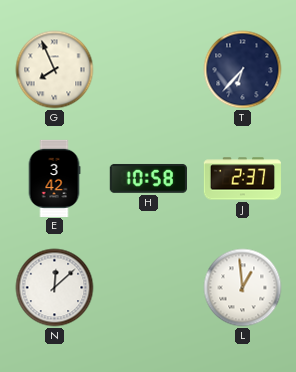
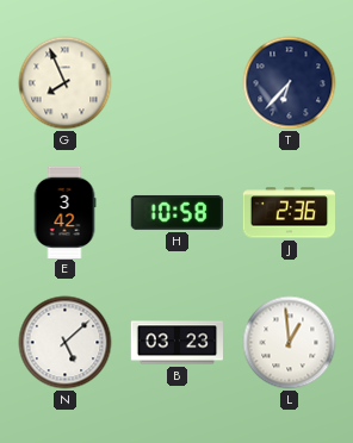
J: 2:37 -> 2:36 (289, 213)
N: 12:08 -> 5:08 (66, 343)
B: none -> 03:23 (176, 343)
